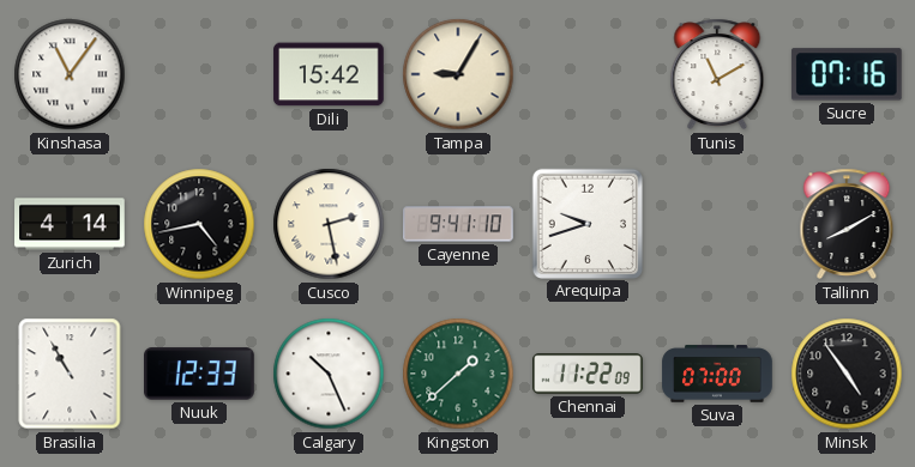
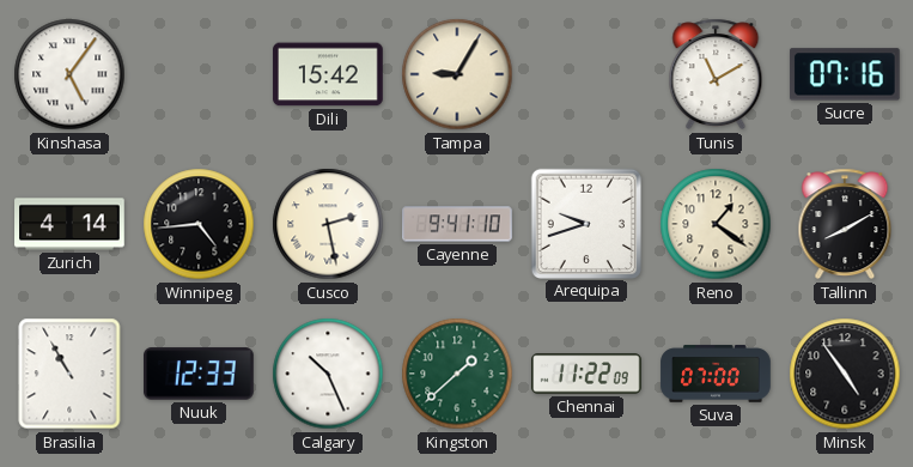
Kinshasa: 11:06 -> 5:06 (69, 74)
Winnipeg: 4:43 -> 4:44 (199, 224)
Reno: none -> 1:21 (716, 224)
